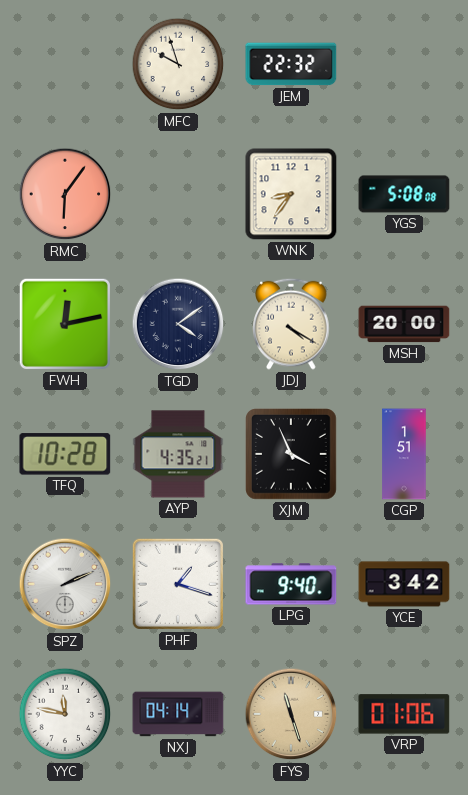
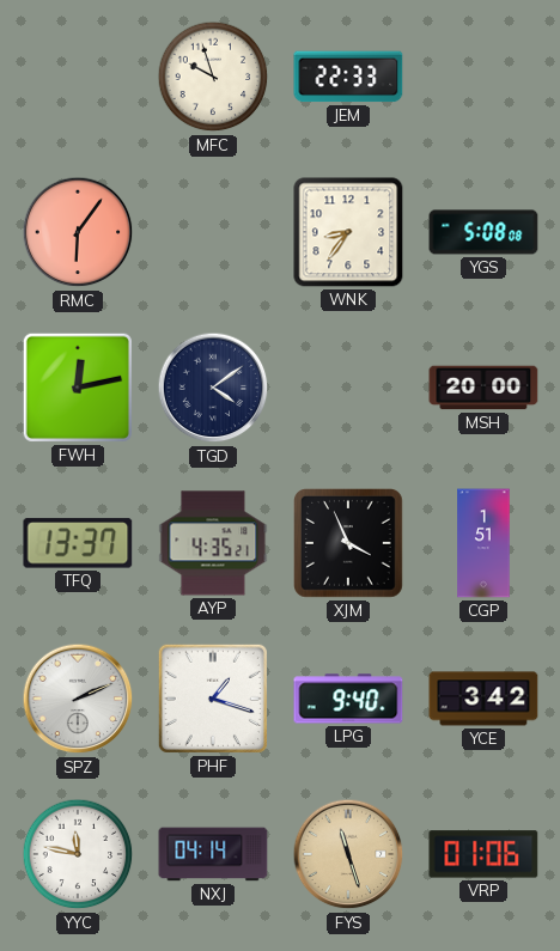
JEM: 22:32 -> 22:33 (348, 77)
JDJ: 4:20 -> none (291, 324)
TFQ: 10:28 -> 13:37 (78, 543)
